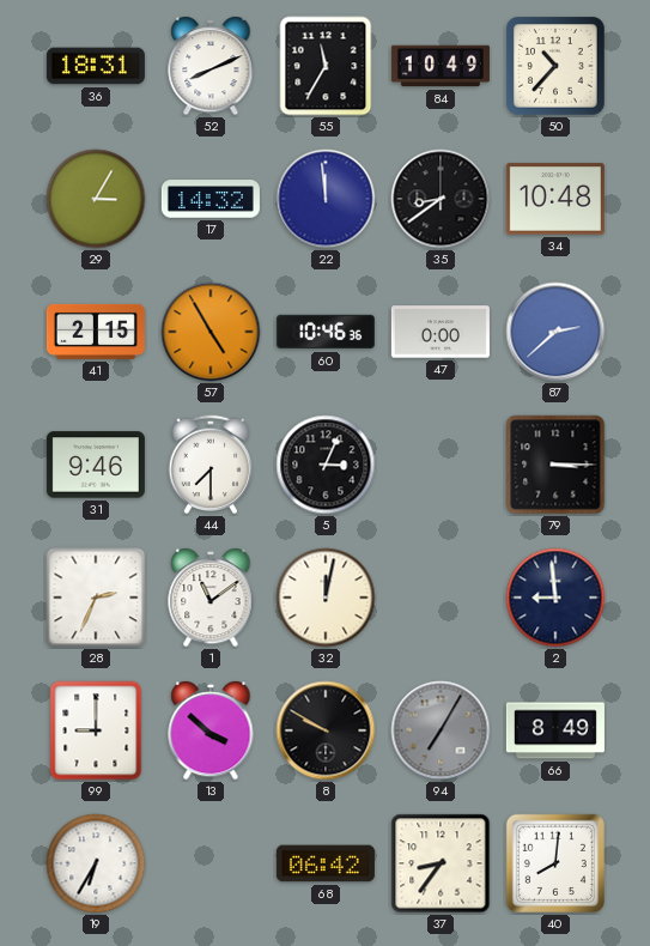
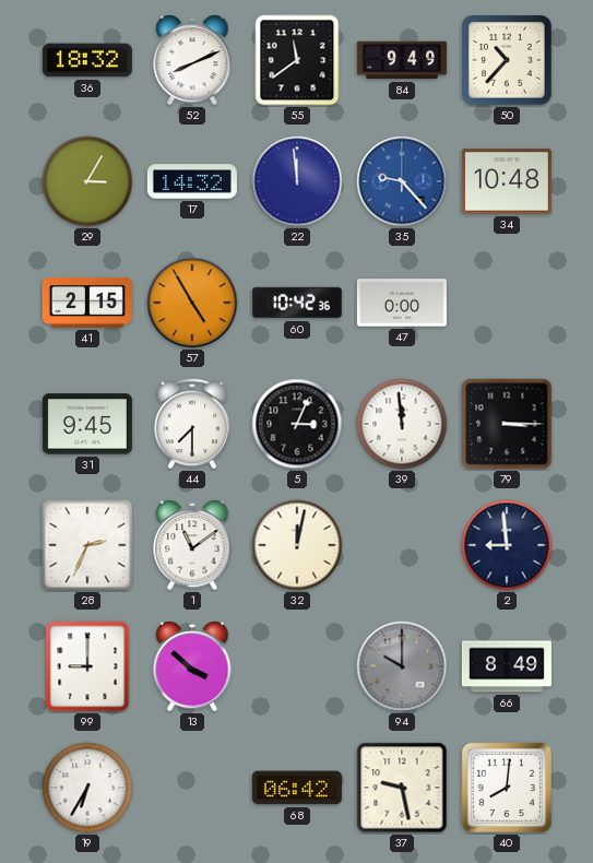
36: 18:31 -> 18:32 (87, 60)
55: 11:35 -> 11:39 (297, 60)
84: 10:49 -> 9:49 (402, 60)
35: 8:39 -> 9:23 (402, 181)
35 dial: black -> blue (402, 181)
60: 10:46 -> 10:42 (297, 303)
87: 2:38 -> none (555, 332)
31: 9:46 -> 9:45 (87, 424)
39: none -> 11:59 (402, 424)
8: 9:50 -> none (326, 730)
94: 7:05 -> 10:00 (402, 666)
37: 8:36 -> 9:28 (402, 788)
